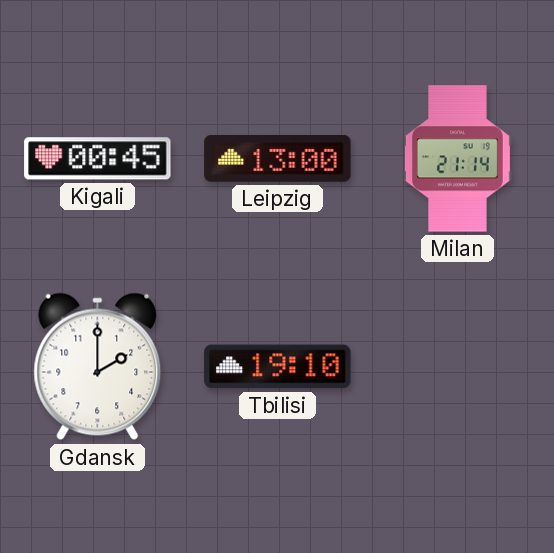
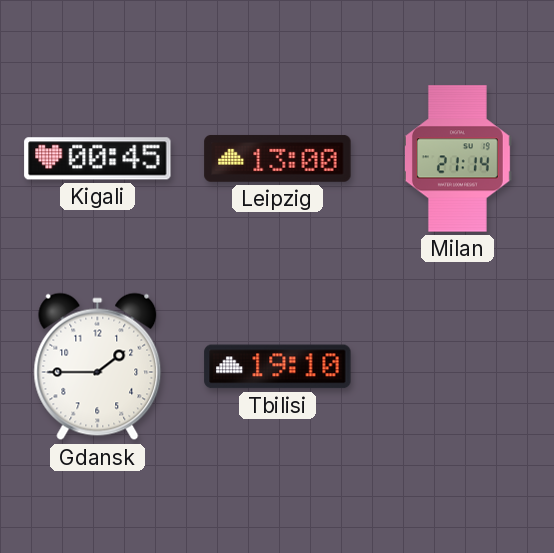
Gdansk: 2:00 -> 1:45 (98, 367)
